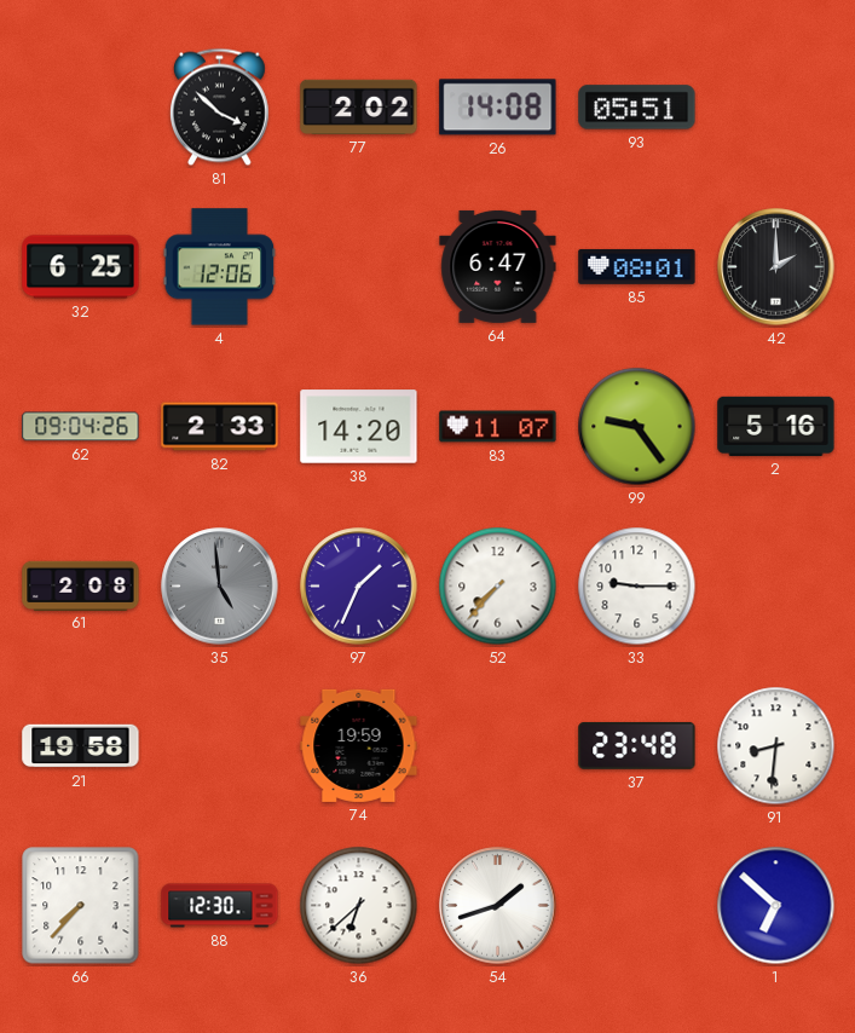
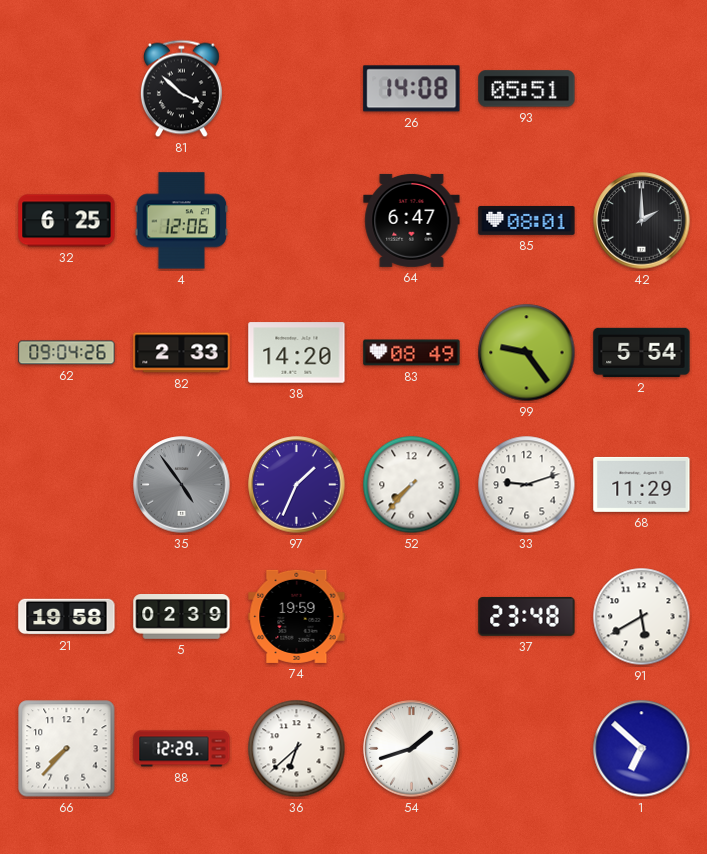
77: 2:02 -> none (359, 106)
83: 11:07 -> 08:49 (412, 353)
2: 5:16 -> 5:54 (642, 352)
61: 2:08 -> none (81, 585)
35: 4:59 -> 4:54 (182, 485)
33: 9:15 -> 9:12 (527, 485)
68: none -> 11:29 (642, 484)
5: none -> 02:39 (182, 617)
91: 8:31 -> 5:40 (642, 617)
88: 12:30 -> 12:29 (182, 749)
